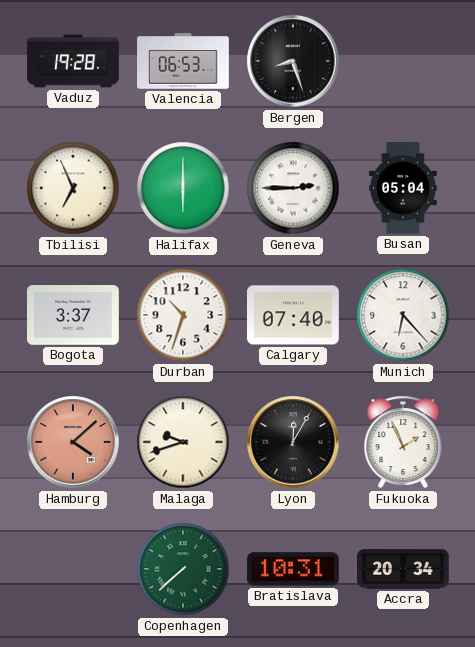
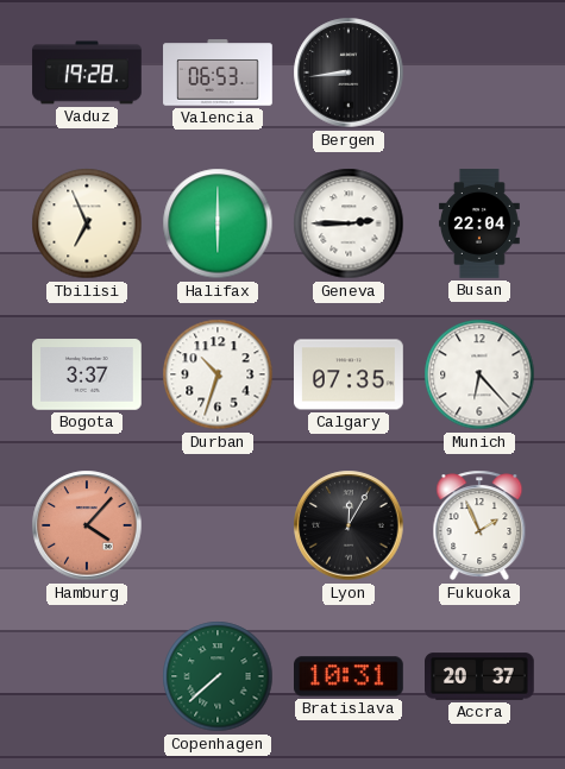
Bergen: 8:27 -> 8:44 (349, 73)
Busan: 05:04 -> 22:04 (481, 223)
Calgary: 07:40 -> 07:35 (350, 374)
Hamburg: 4:08 -> 4:07 (87, 525)
Malaga: 9:42 -> none (183, 442)
Accra: 20:34 -> 20:37 (481, 676)
